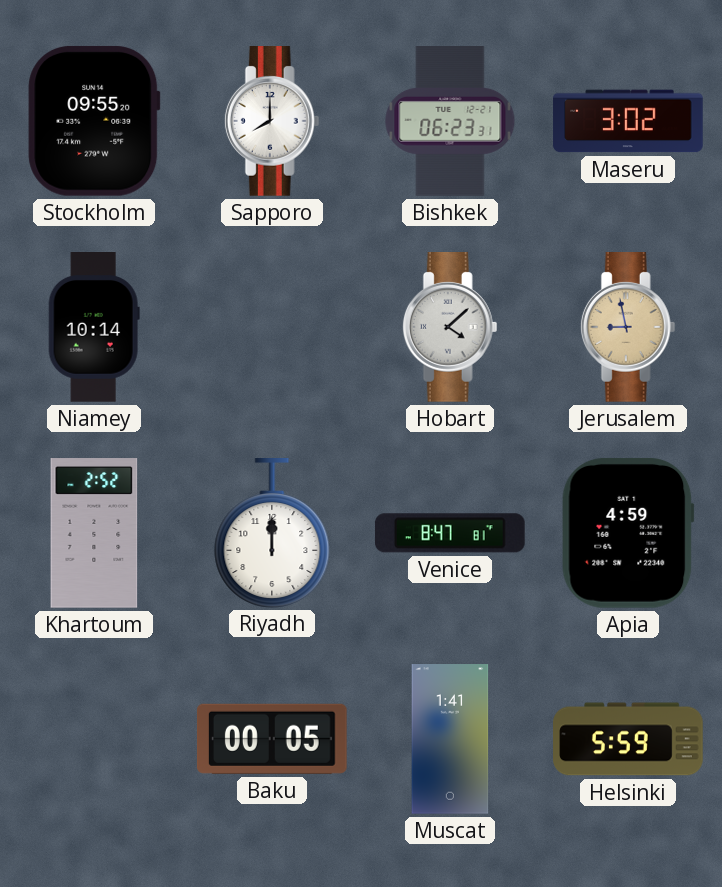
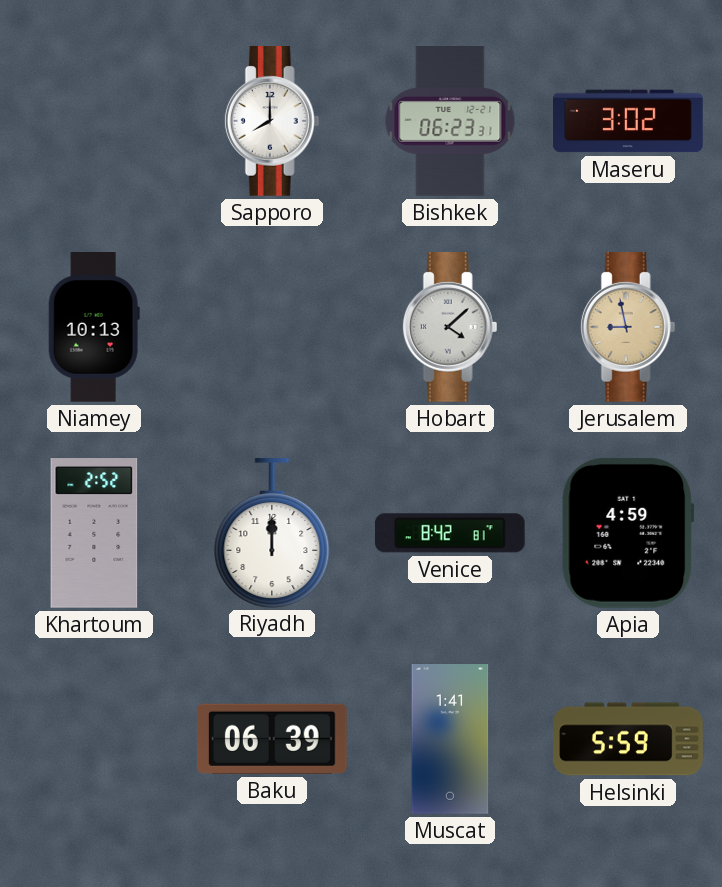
Stockholm: 09:55 -> none (94, 121)
Niamey: 10:14 -> 10:13 (94, 328)
Venice: 8:47 -> 8:42 (450, 533)
Baku: 00:05 -> 06:39 (272, 739)
